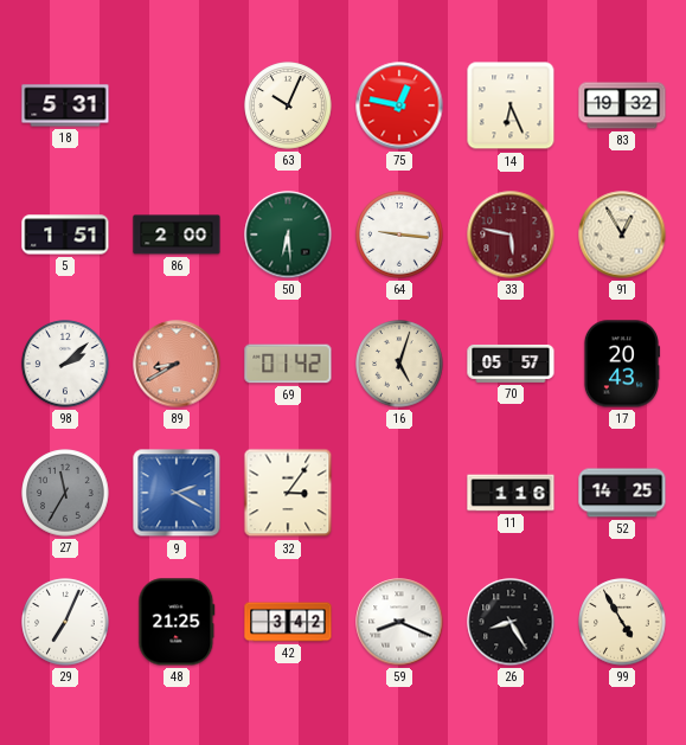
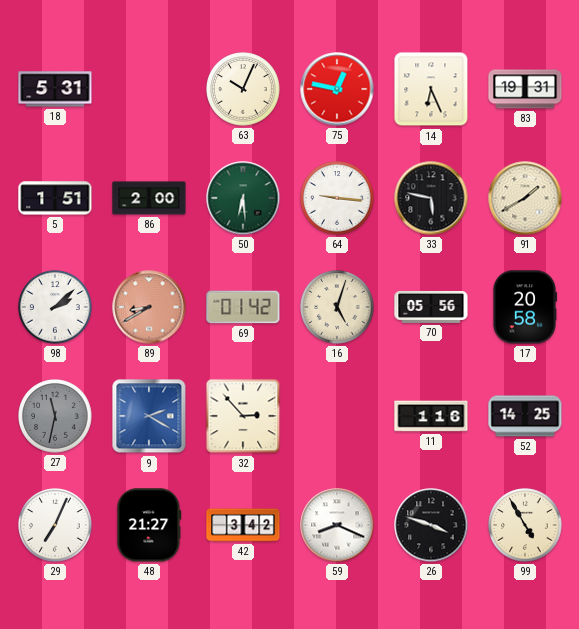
83: 19:32 -> 19:31 (525, 89)
33 dial: burgundy -> black (431, 198)
91: 12:55 -> 1:40 (525, 198)
70: 05:57 -> 05:56 (431, 307)
17: 20:43 -> 20:58 (525, 307)
27: 11:35 -> 11:32 (55, 416)
32: 3:06 -> 2:53 (243, 416)
48: 21:25 -> 21:27 (149, 525)
26: 8:25 -> 3:48 (431, 525)
